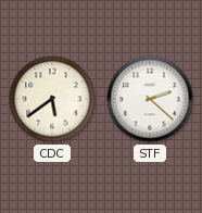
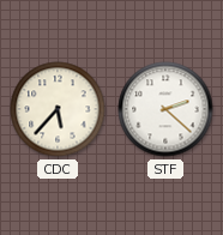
CDC: 5:39 -> 5:37 (58, 109)
